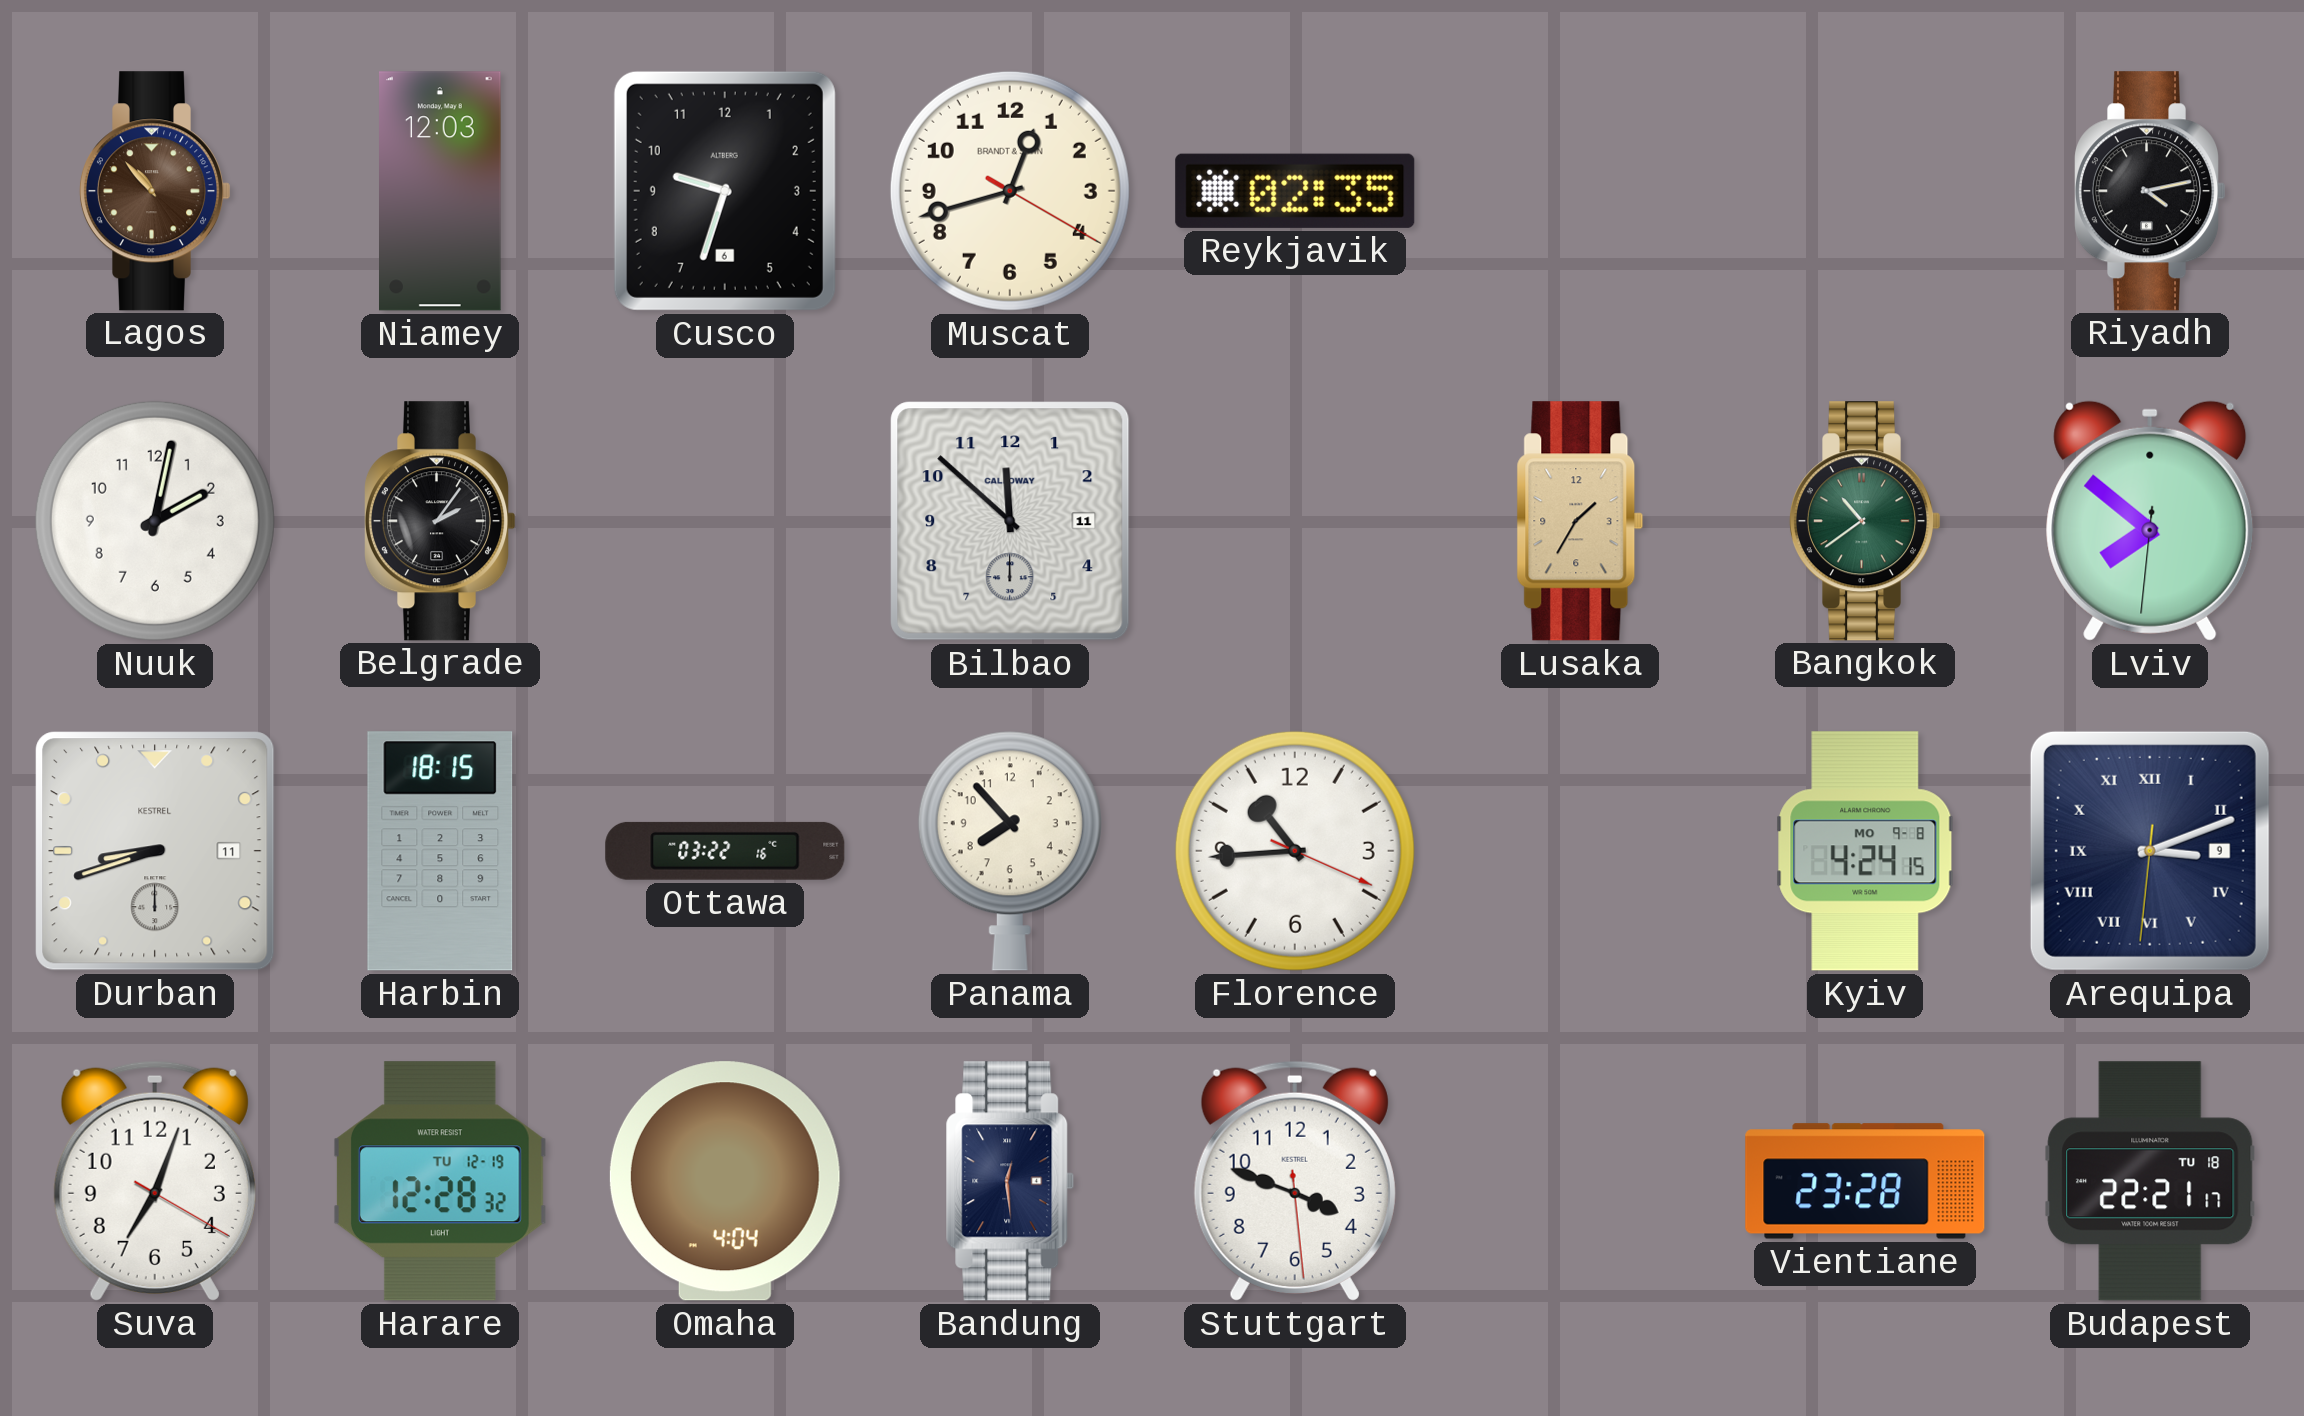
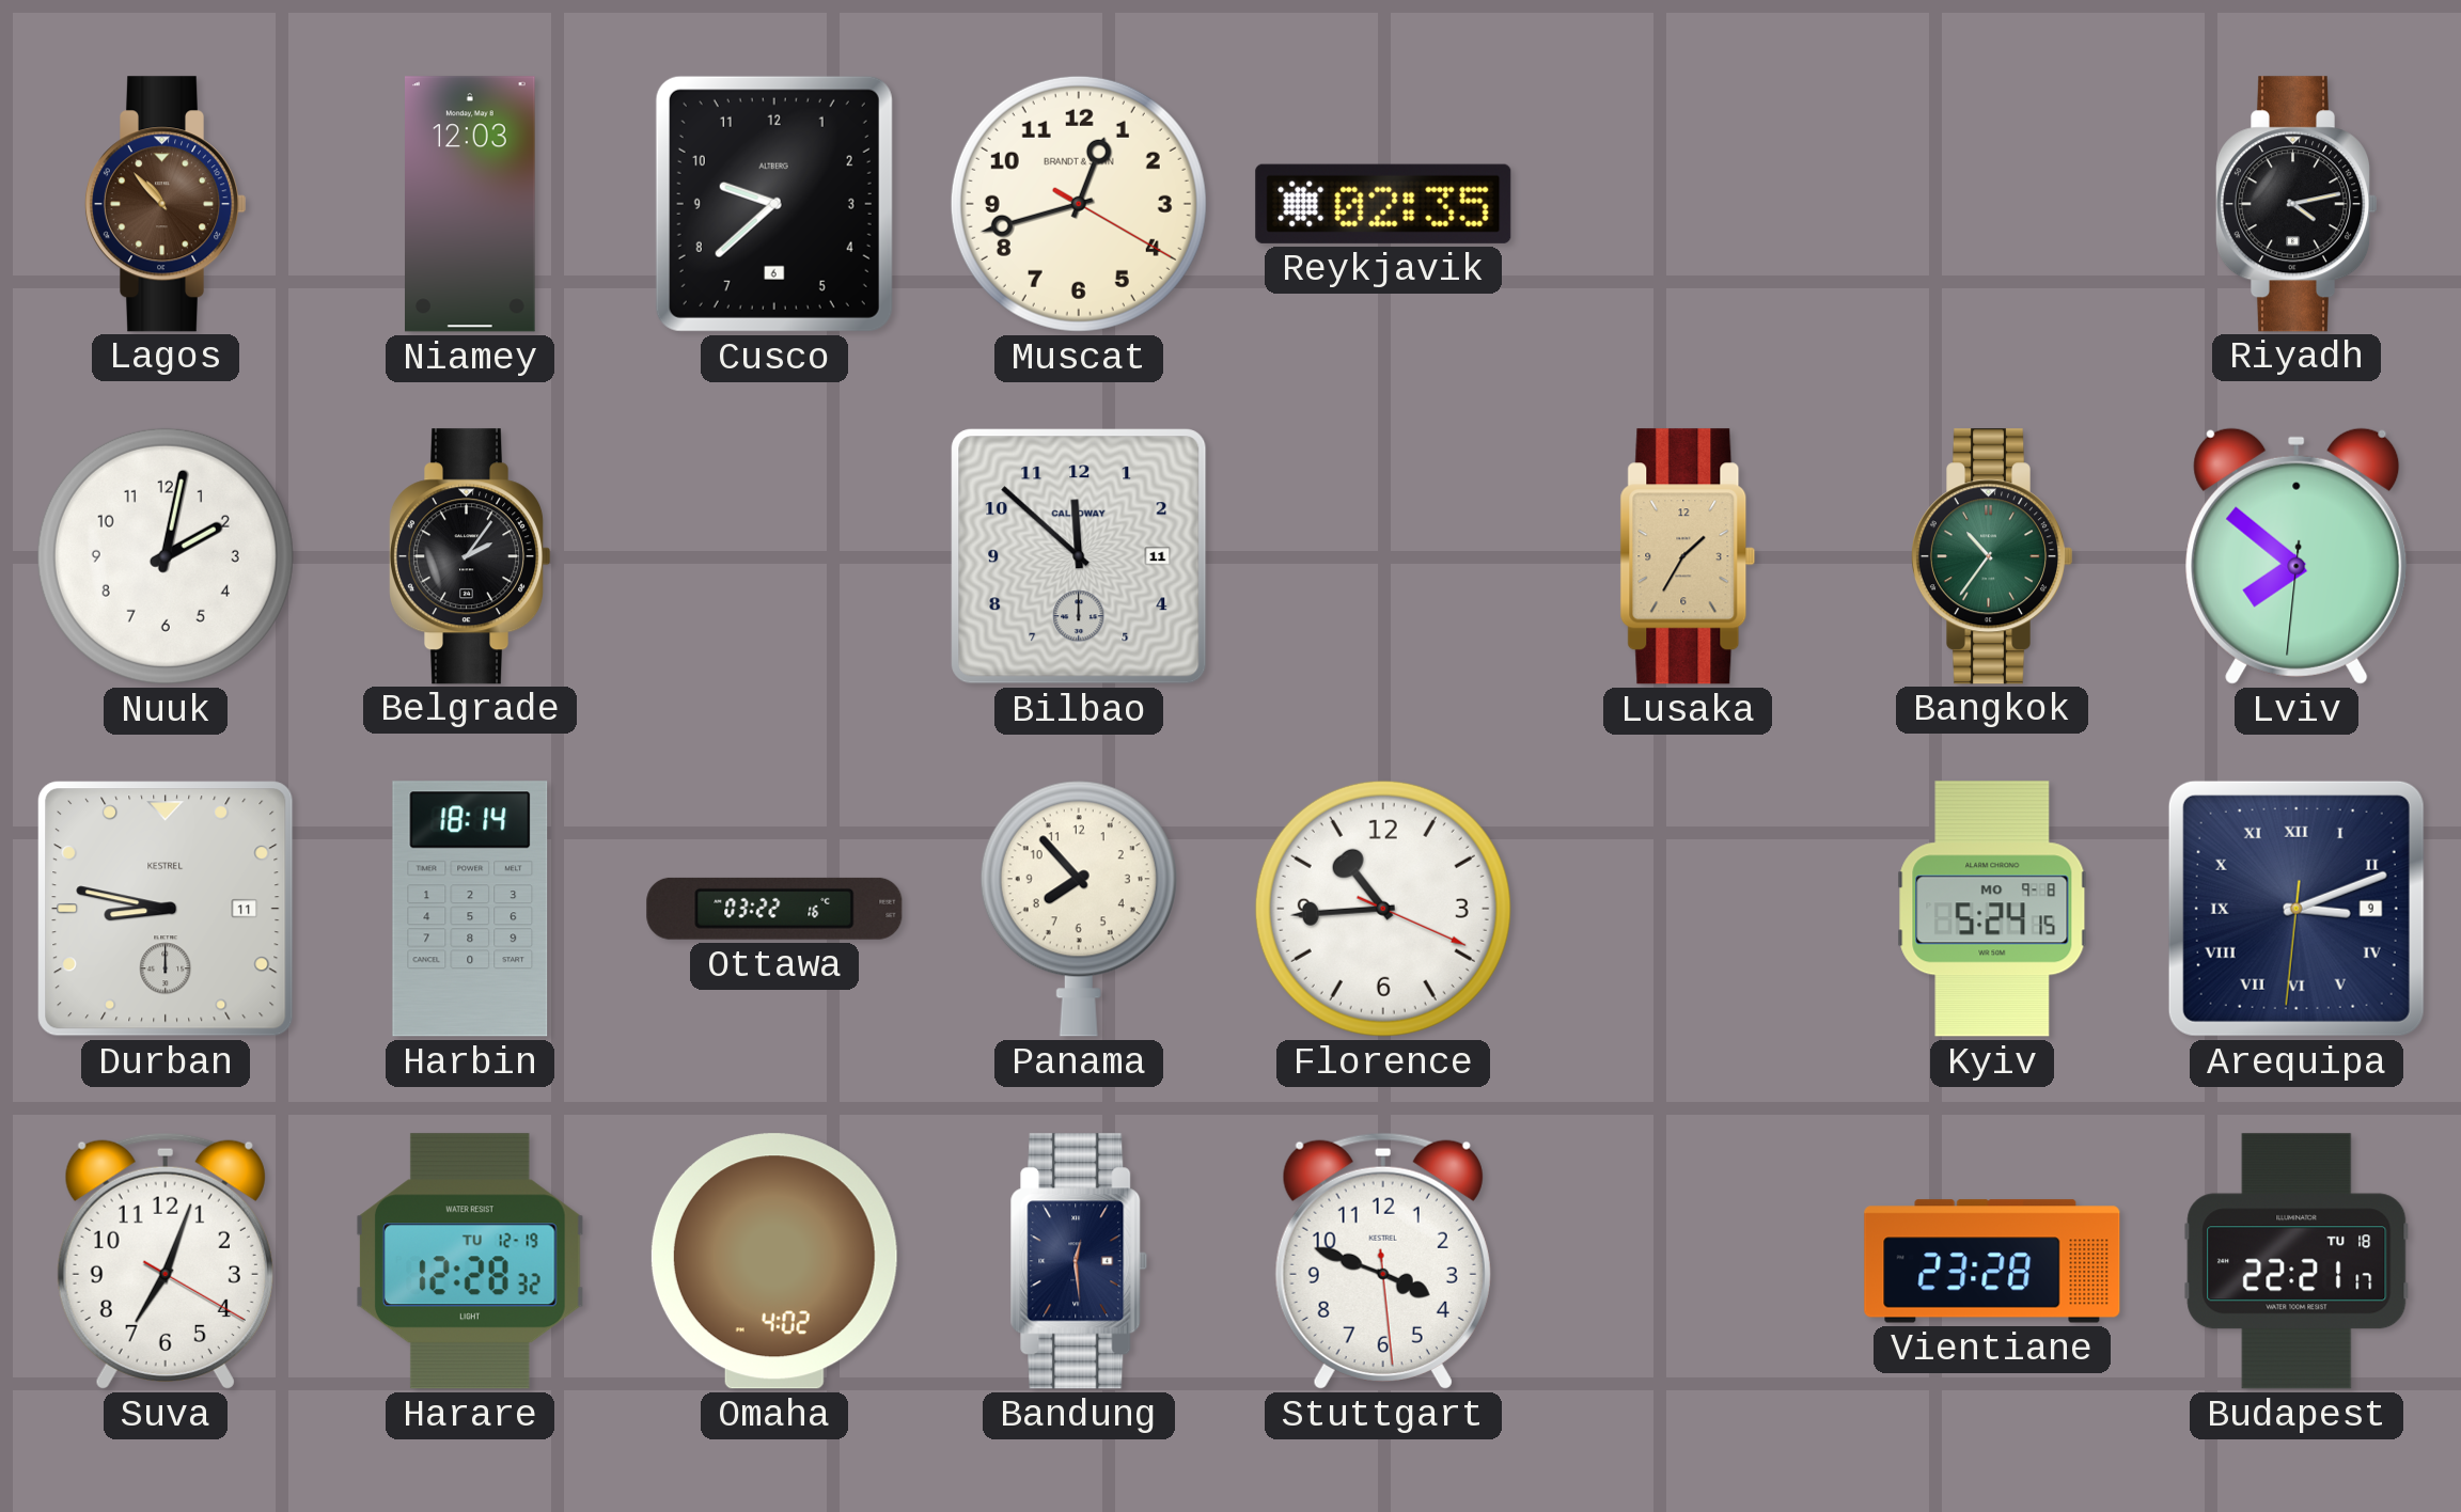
Cusco: 9:33 -> 9:38 (774, 204)
Bangkok: 10:39 -> 10:36 (1992, 556)
Durban: 8:42 -> 8:47 (166, 909)
Harbin: 18:15 -> 18:14 (470, 909)
Kyiv: 4:24 -> 5:24 (1992, 909)
Omaha: 4:04 -> 4:02 (774, 1261)
